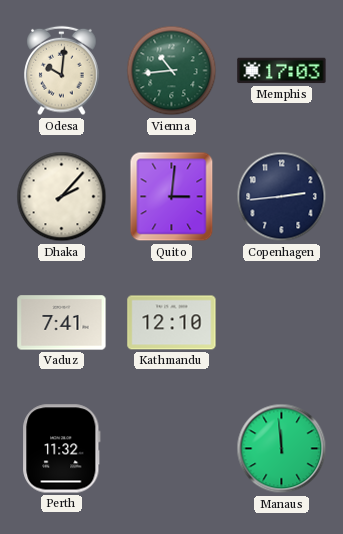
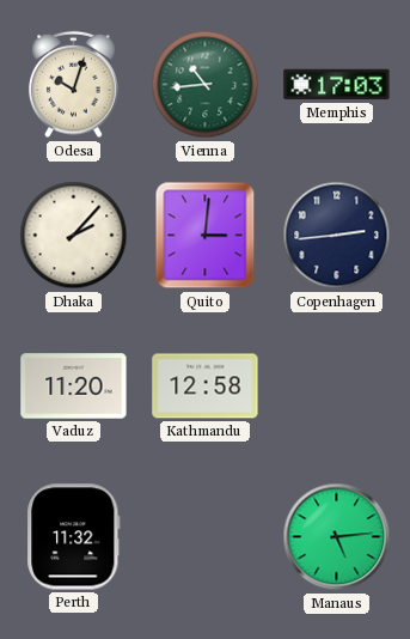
Odesa: 10:01 -> 10:03 (74, 85)
Vaduz: 7:41 -> 11:20 (74, 387)
Kathmandu: 12:10 -> 12:58 (206, 387)
Manaus: 11:59 -> 5:14 (337, 537)
